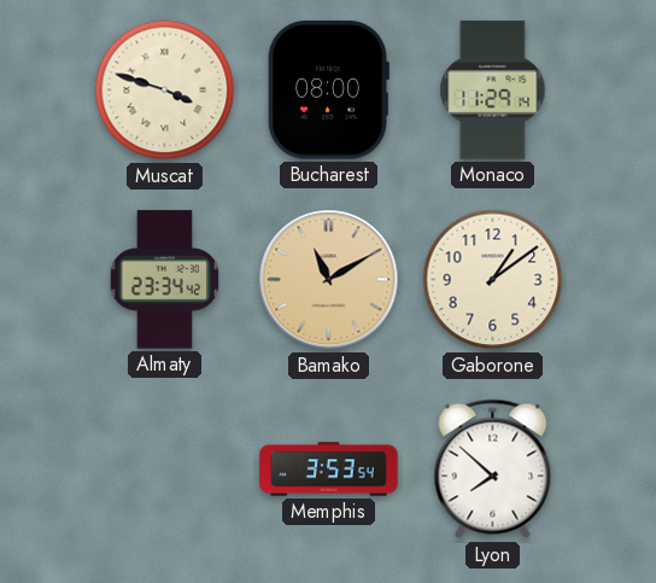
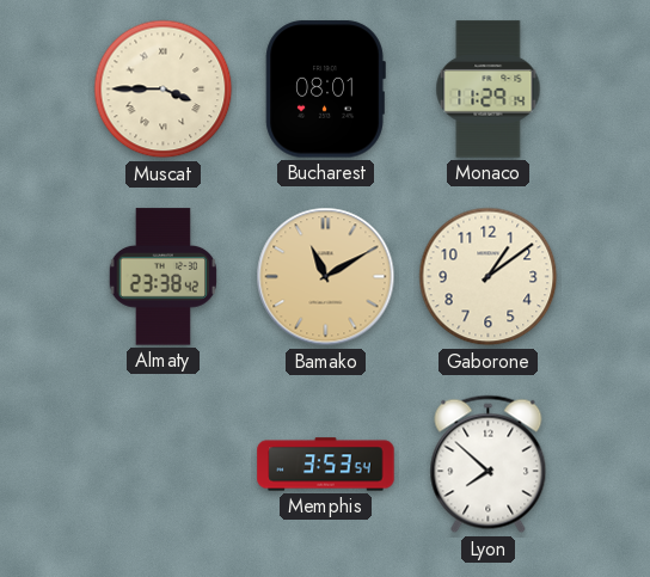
Muscat: 3:48 -> 3:45 (164, 90)
Bucharest: 08:00 -> 08:01 (325, 90)
Almaty: 23:34 -> 23:38 (162, 277)
